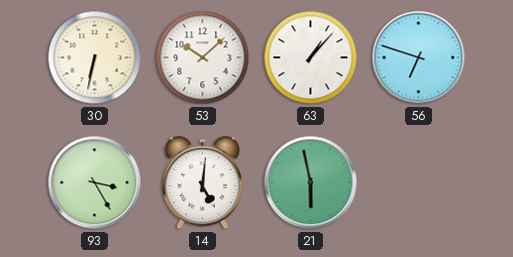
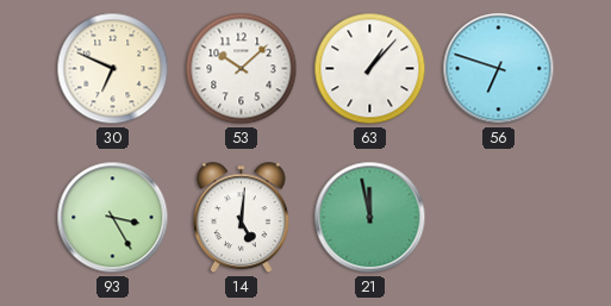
30: 6:32 -> 6:49 (113, 69)
21: 5:58 -> 11:58 (370, 218)
